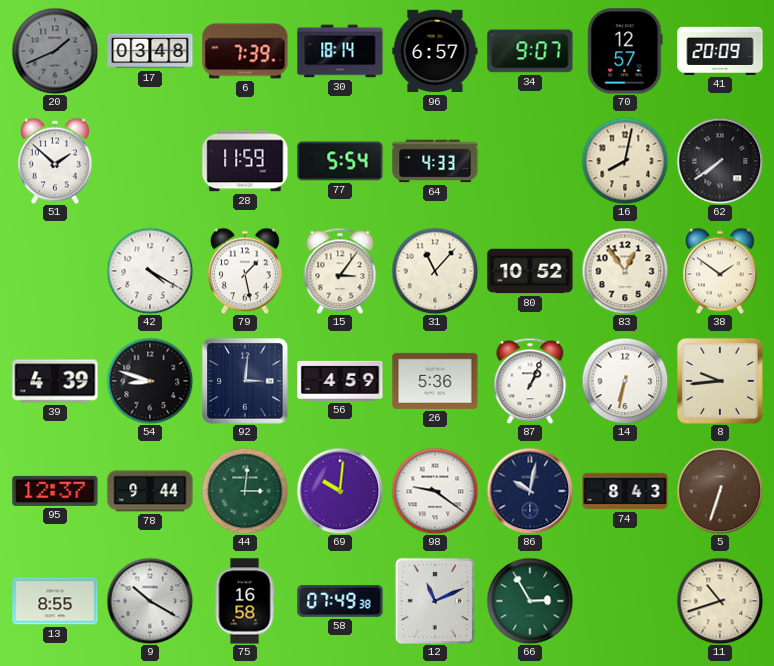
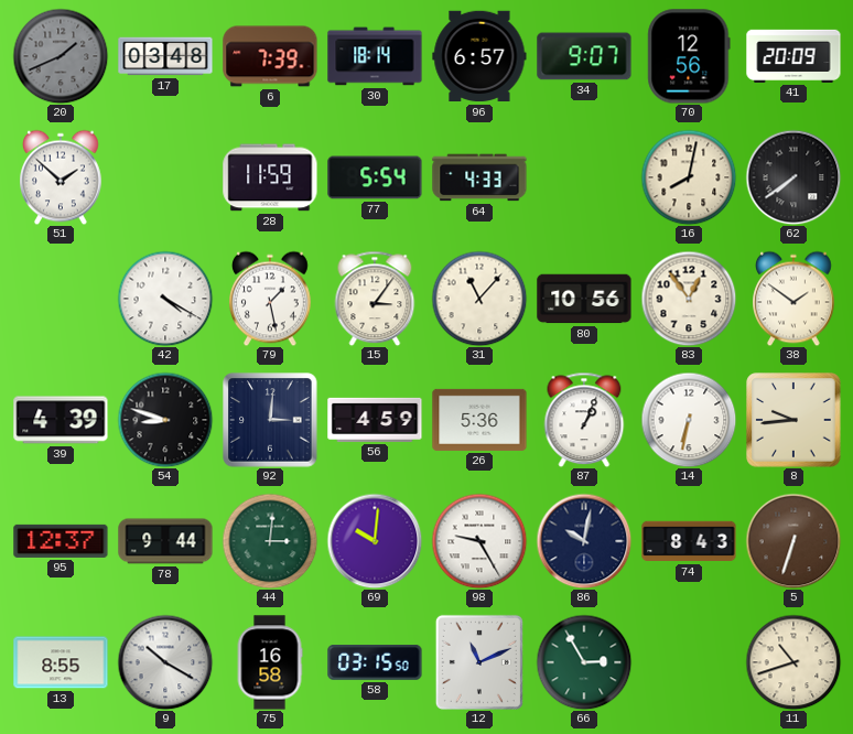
70: 12:57 -> 12:56 (689, 56)
80: 10:52 -> 10:56 (584, 299)
98: 9:21 -> 9:25 (479, 541)
58: 07:49 -> 03:15 (375, 663)
